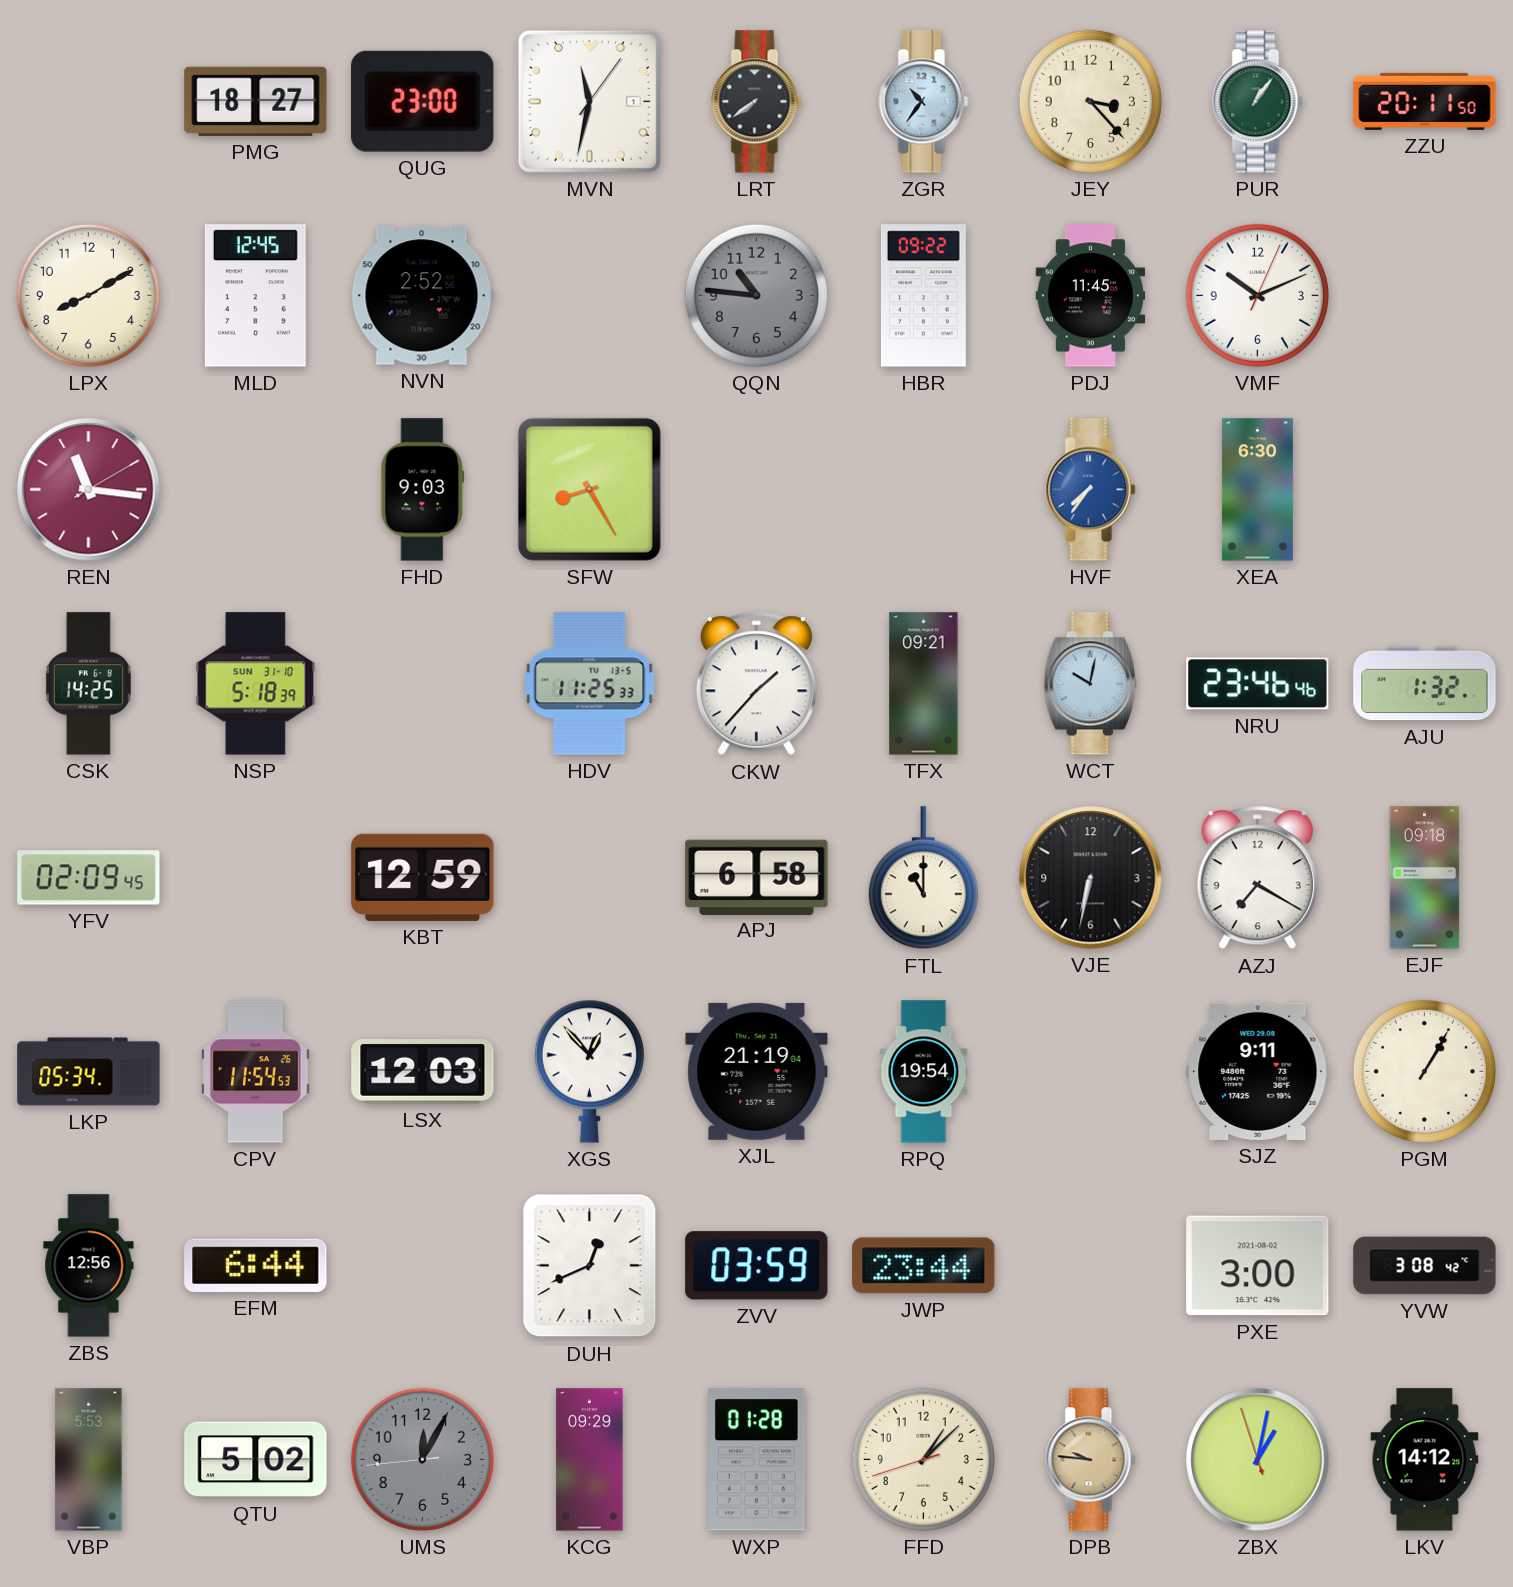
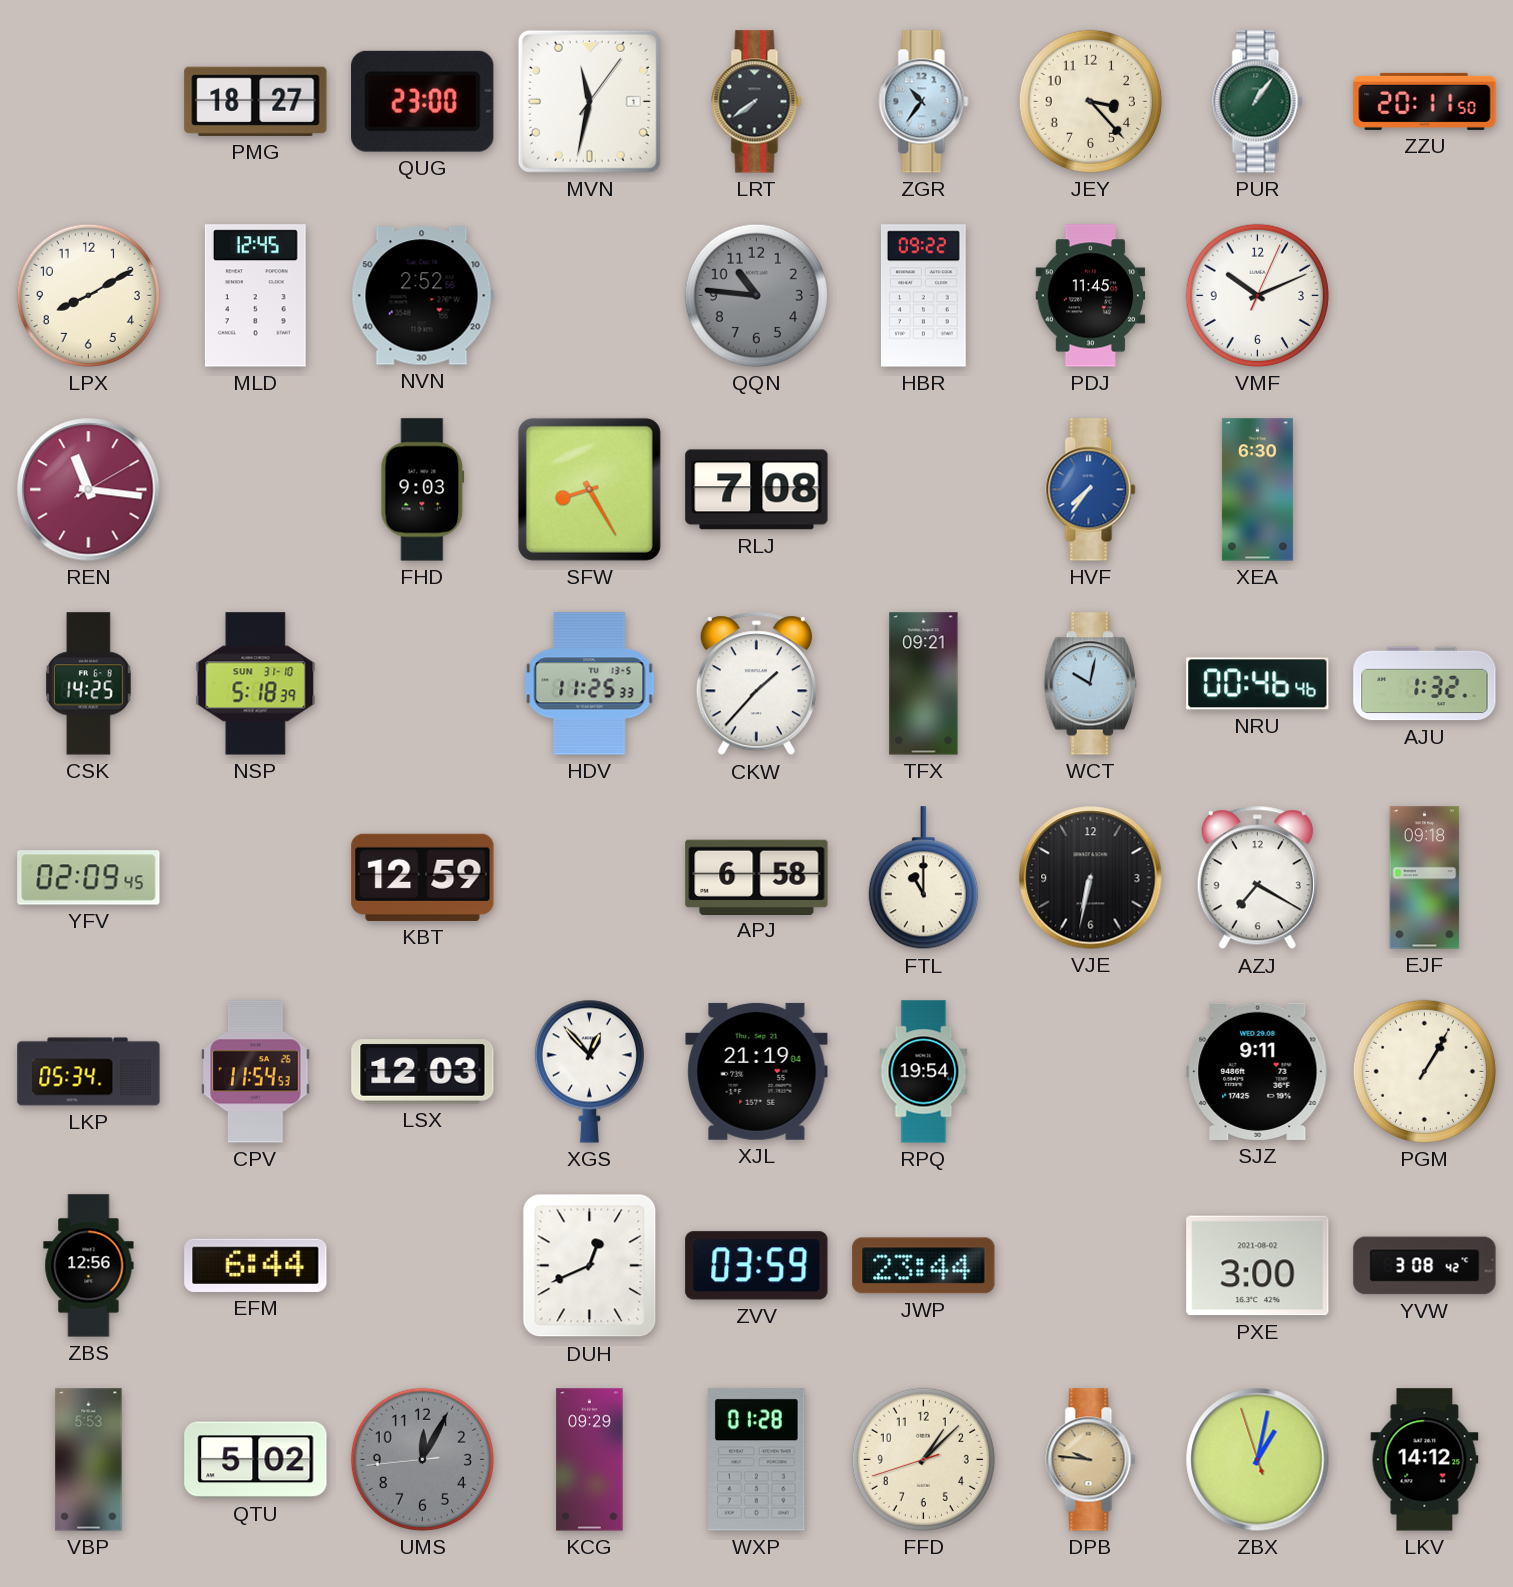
RLJ: none -> 7:08 (757, 490)
NRU: 23:46 -> 00:46 (1258, 684)
